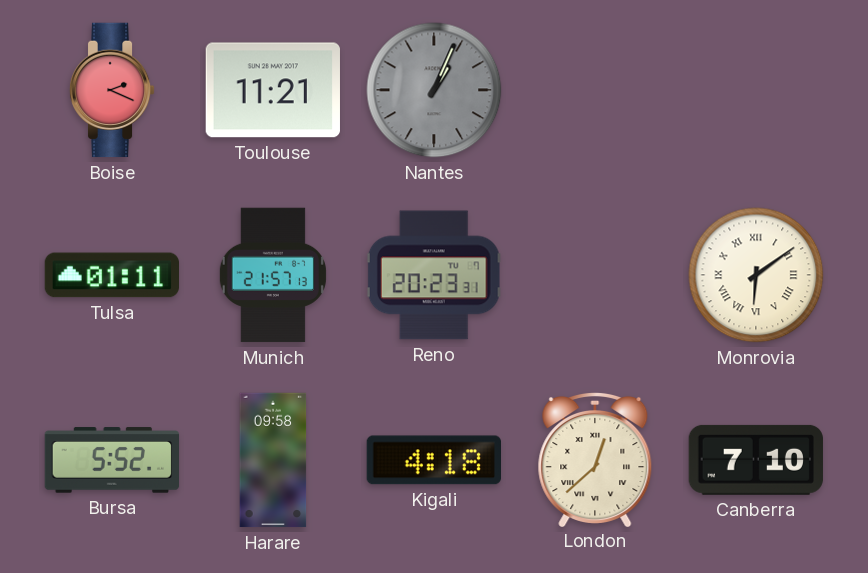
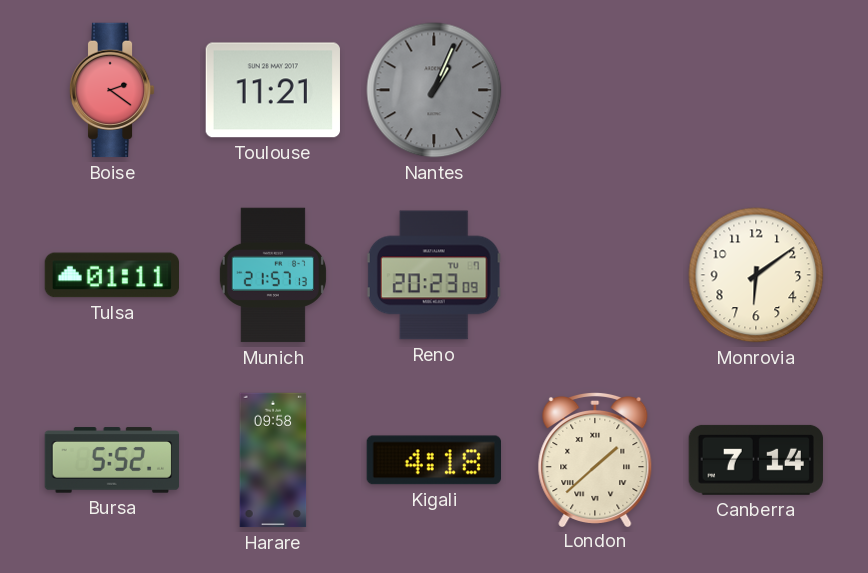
Boise: 2:19 -> 2:21 (112, 90)
Reno: 20:23:31 -> 20:23:09 (434, 275)
Monrovia numerals: Roman -> Arabic (756, 275)
London: 12:38 -> 1:38 (595, 459)
Canberra: 7:10 -> 7:14 (756, 460)
